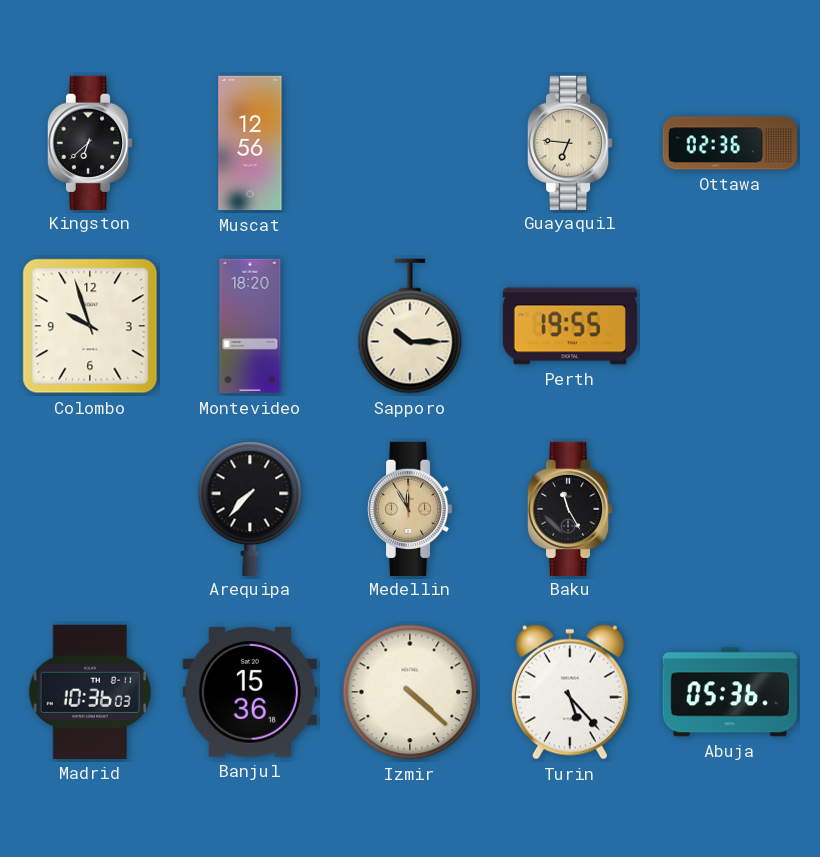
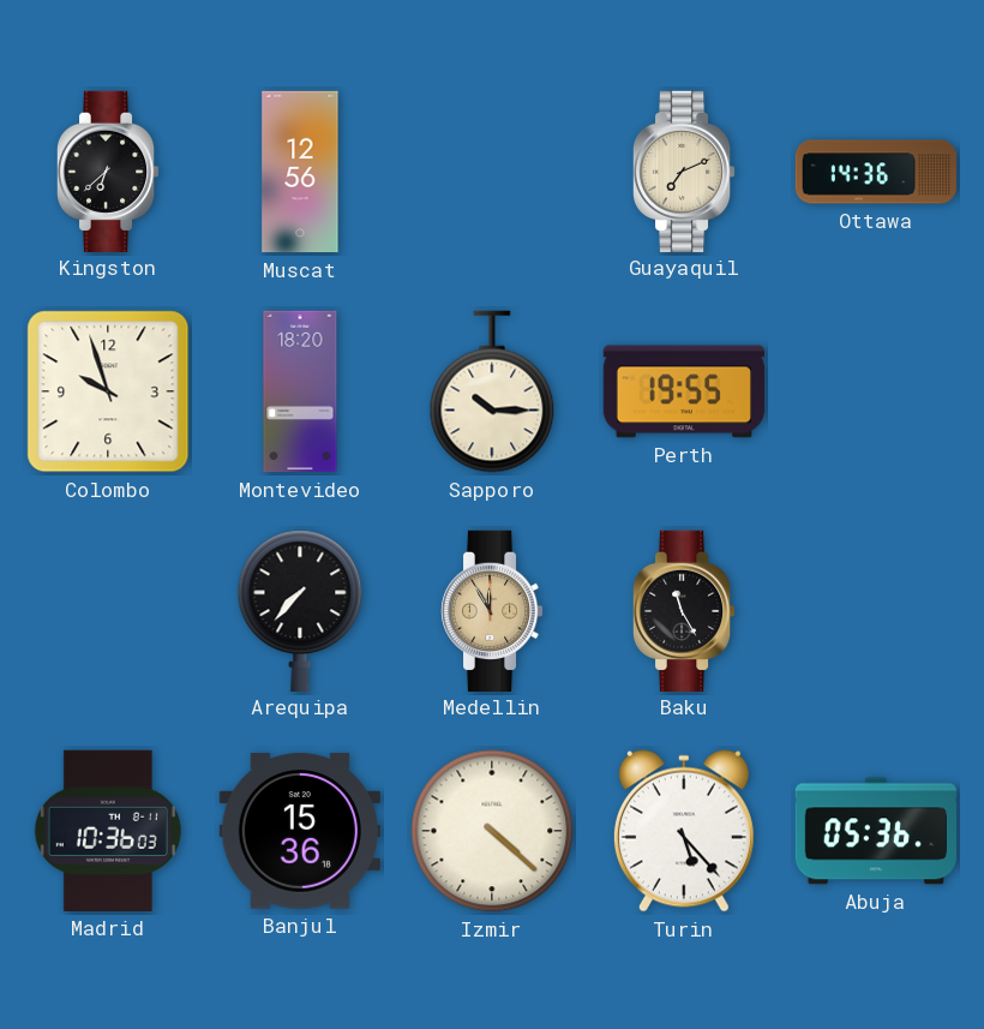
Guayaquil: 6:46 -> 7:11 (684, 170)
Ottawa: 02:36 -> 14:36 (875, 172)
